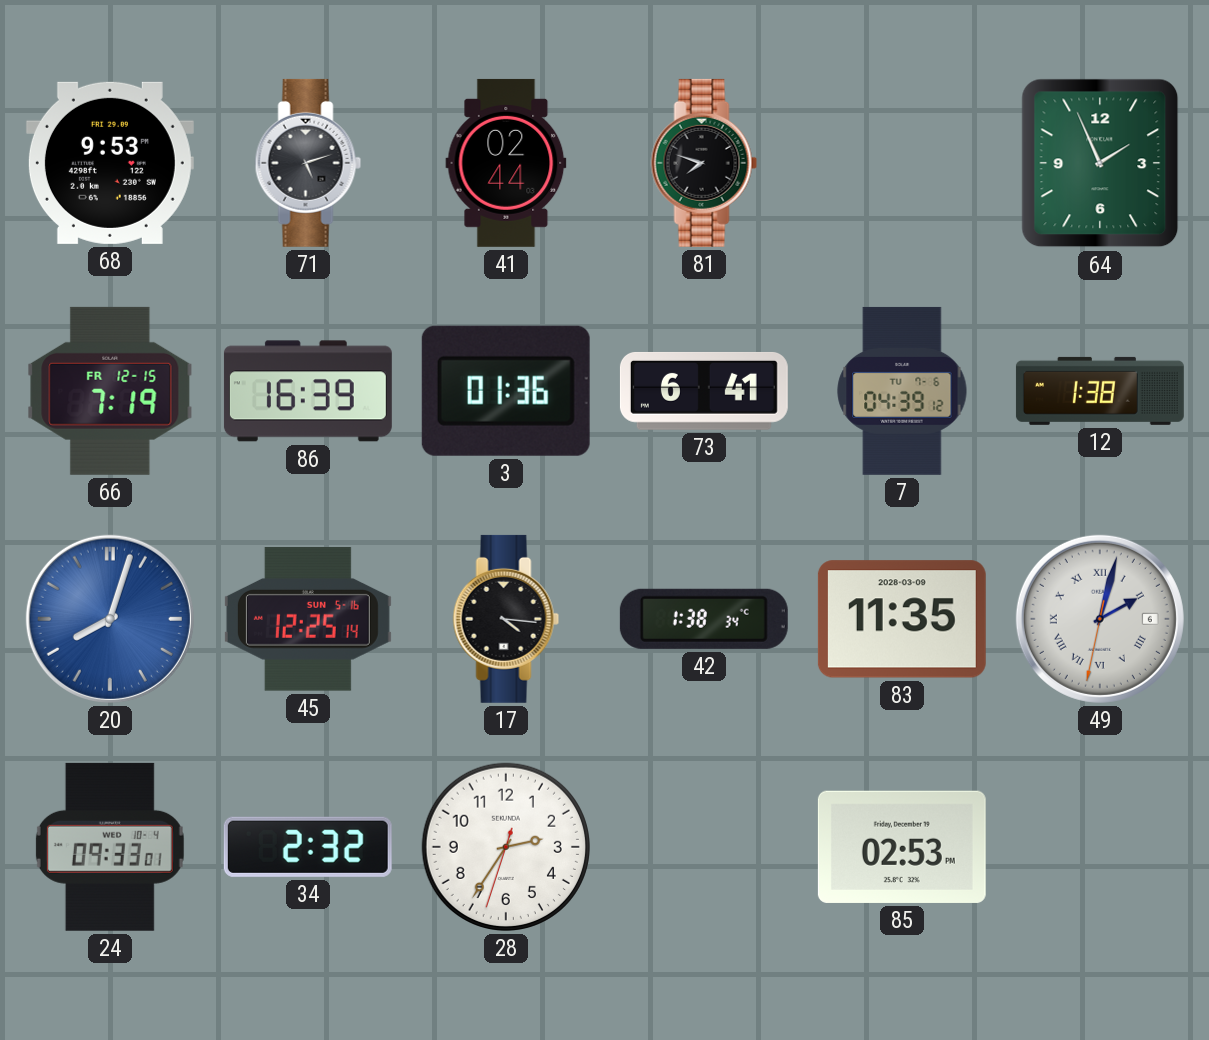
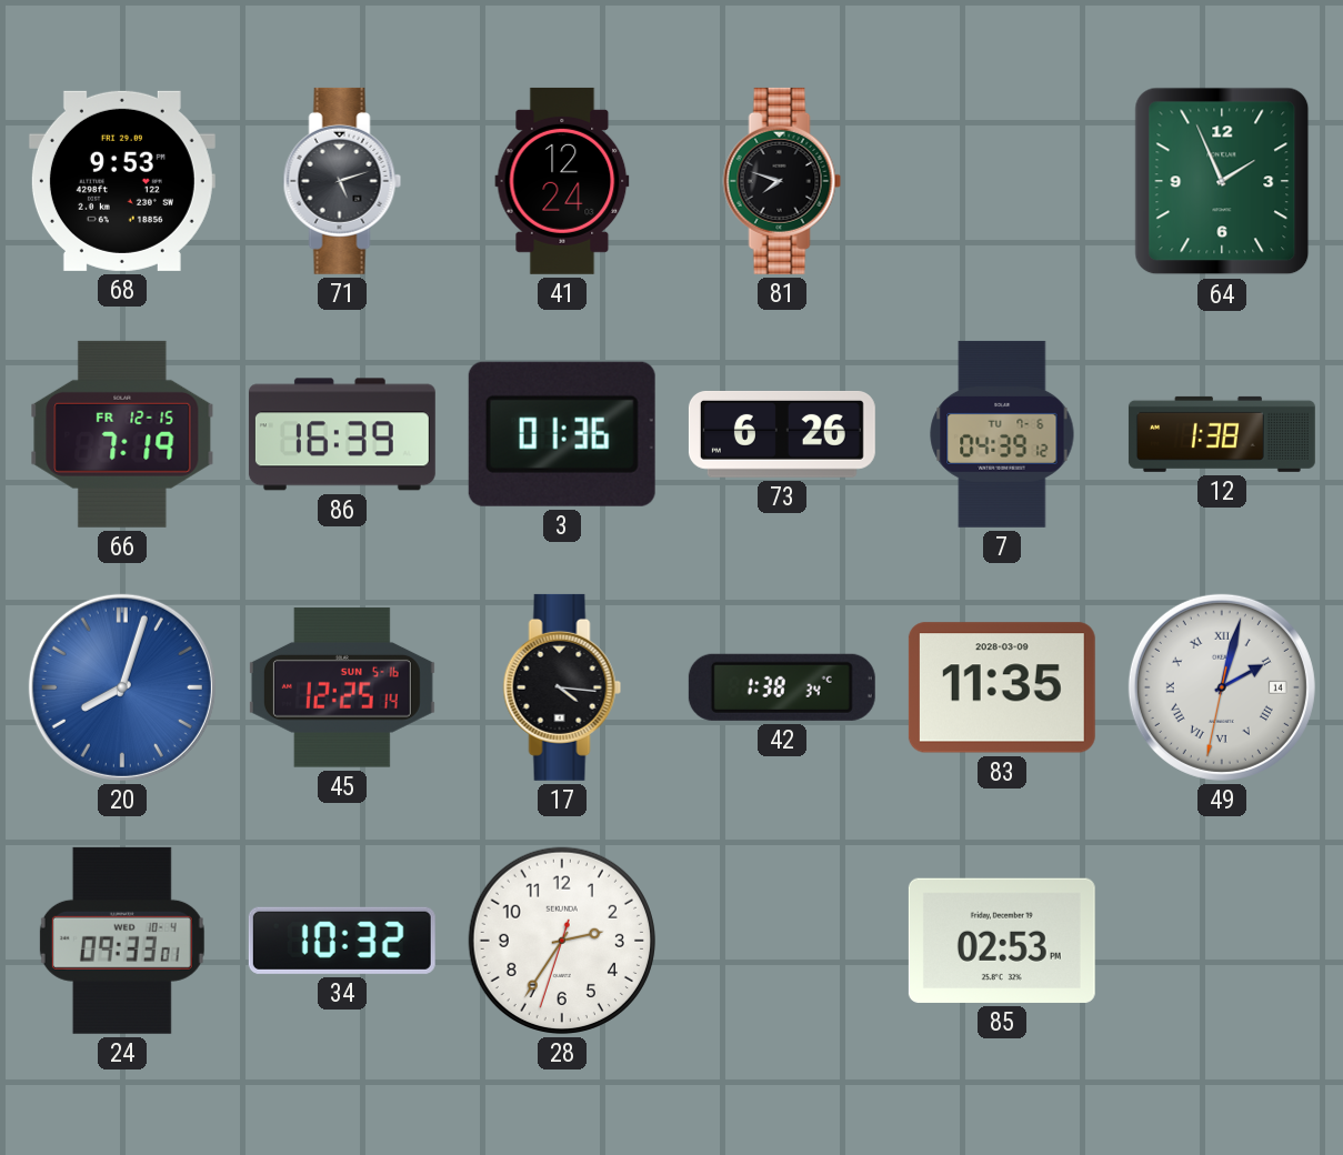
41: 02:44 -> 12:24 (562, 181)
73: 6:41 -> 6:26 (782, 434)
49 date: 6 -> 14 (1222, 687)
34: 2:32 -> 10:32 (342, 941)
